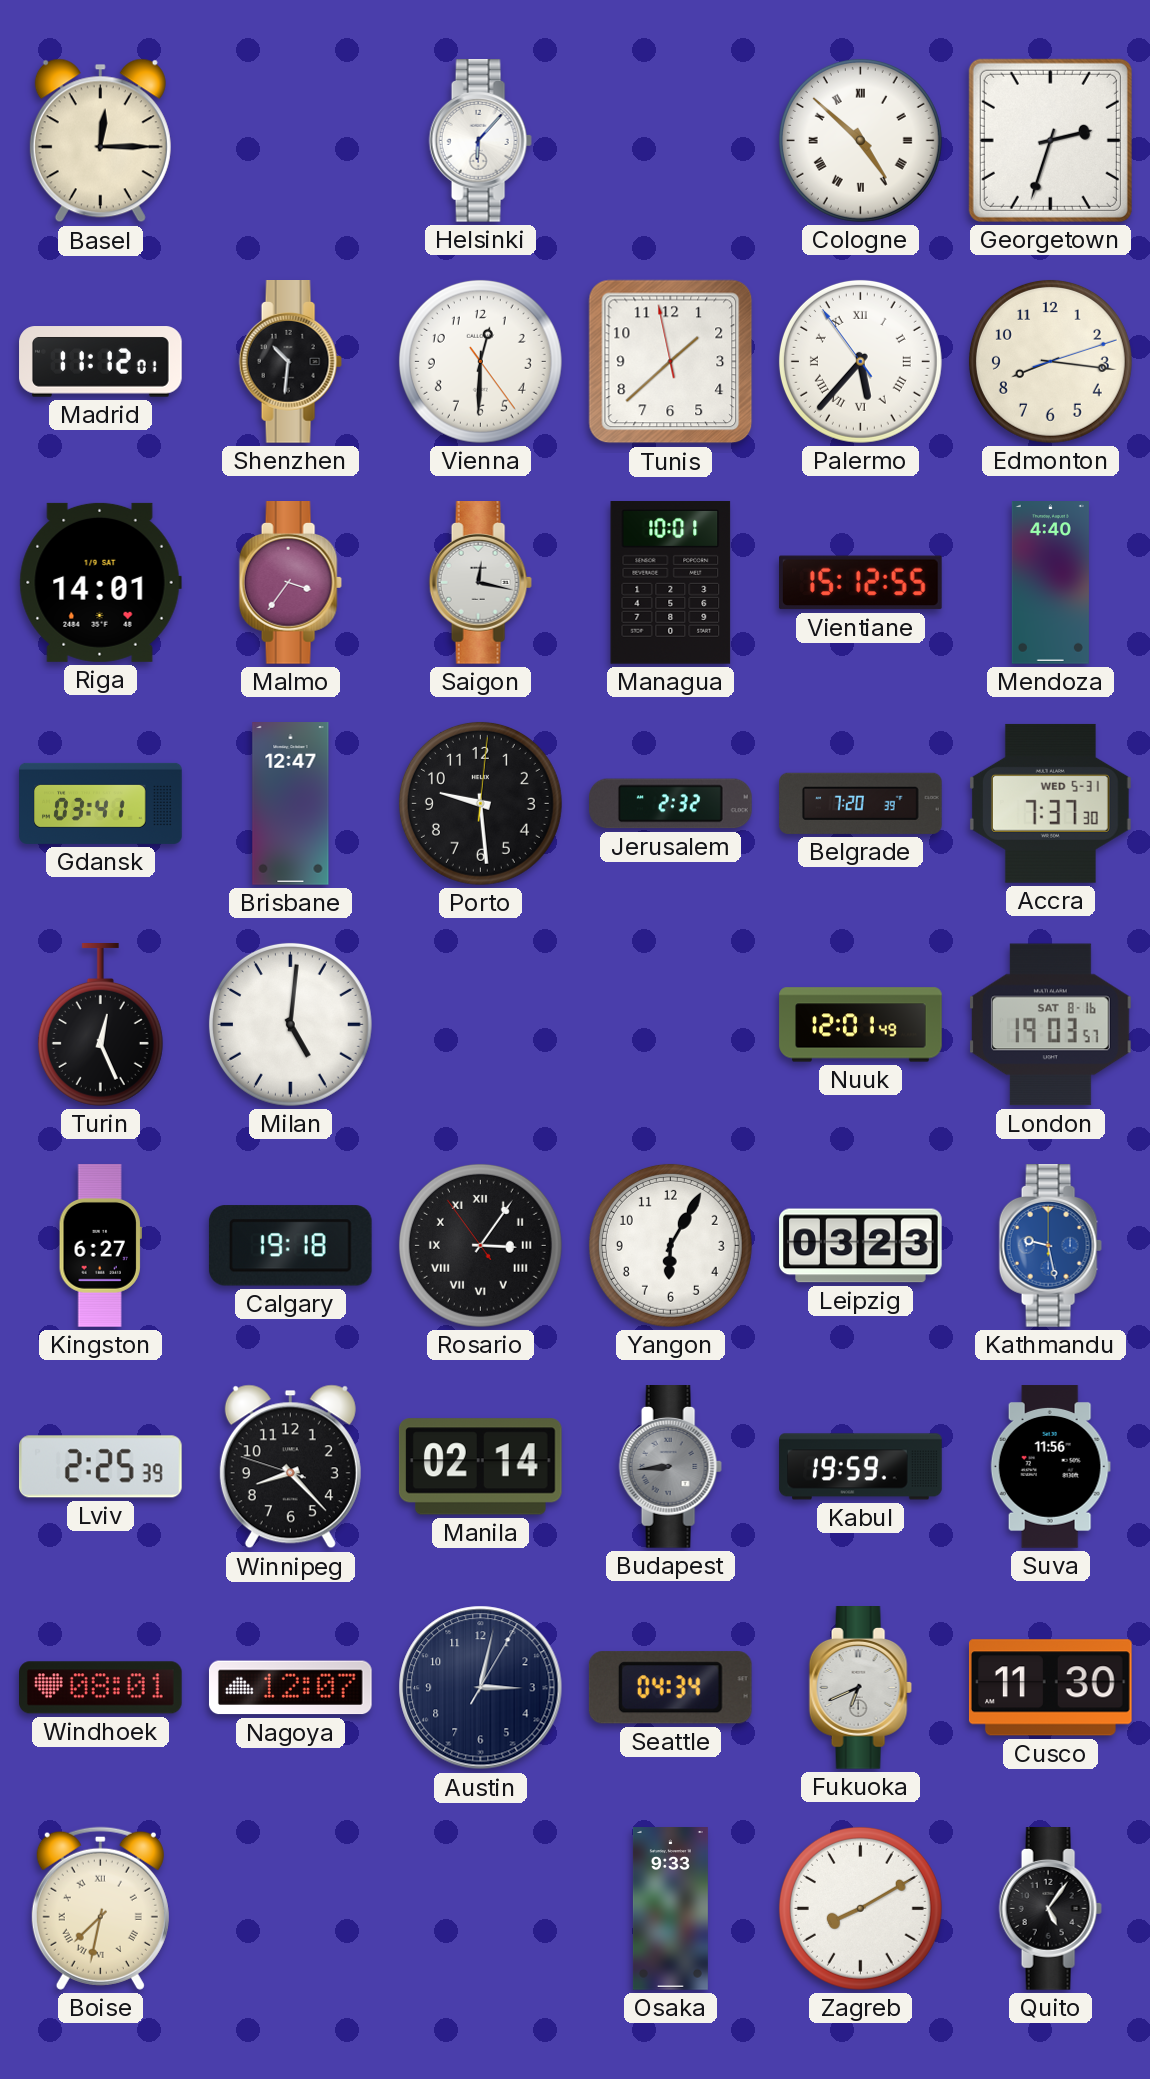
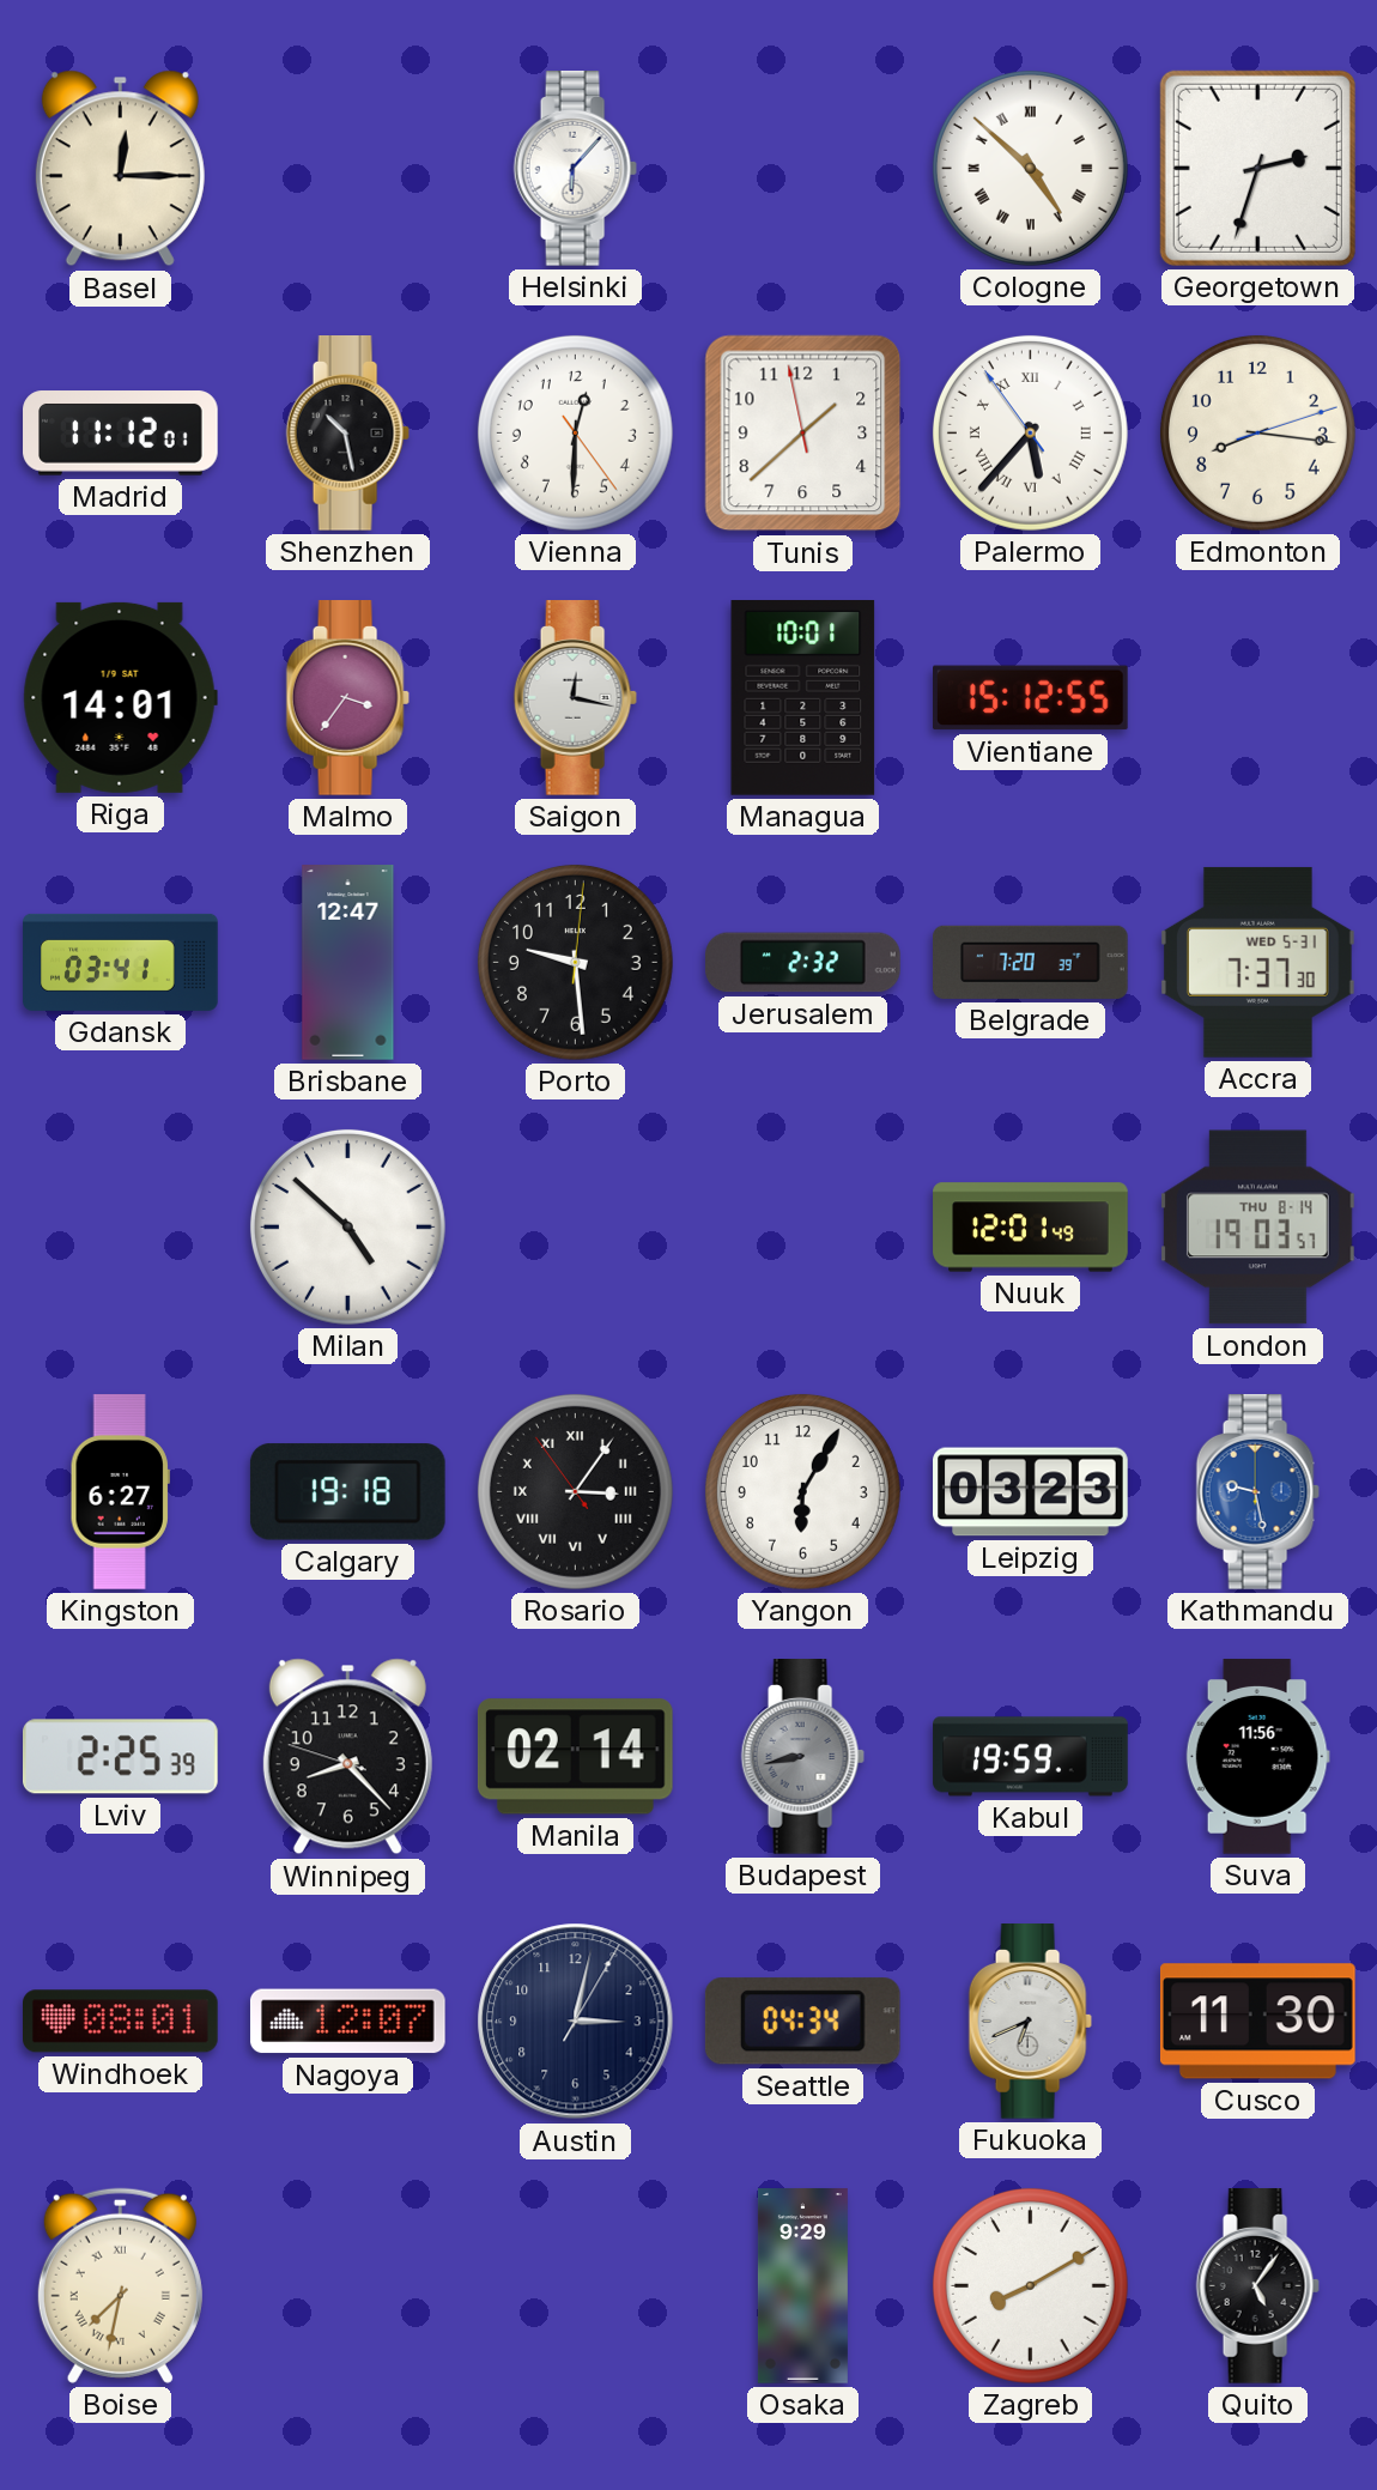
Shenzhen: 10:31 -> 10:28 (347, 434)
Mendoza: 4:40 -> none (1050, 583)
Turin: 12:26 -> none (100, 1025)
Milan: 5:01 -> 4:52 (347, 1226)
London date: SAT 8-16 -> THU 8-14 (1258, 1228)
Budapest: 8:44 -> 8:43 (802, 1757)
Osaka: 9:33 -> 9:29 (802, 2286)
